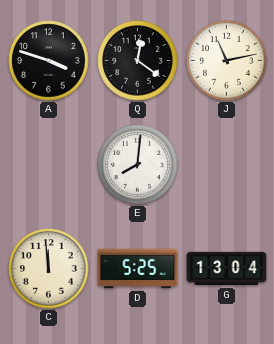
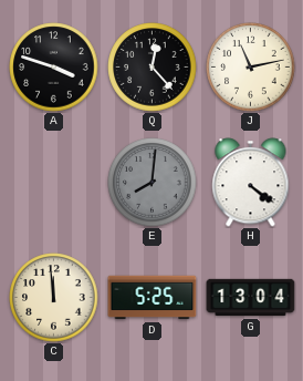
Q: 12:21 -> 12:23 (153, 68)
E dial: white -> grey (153, 183)
H: none -> 4:21 (251, 183)
